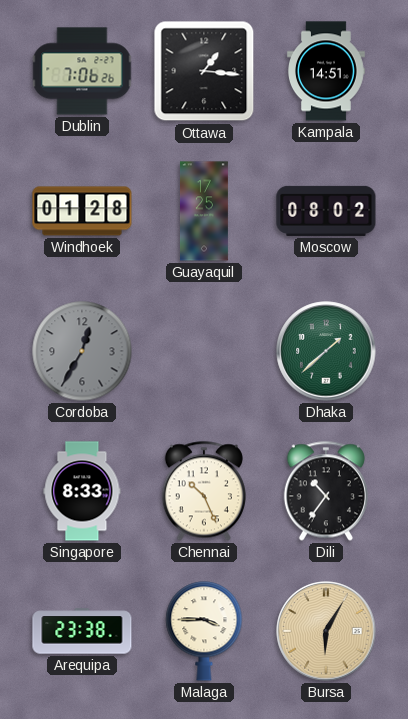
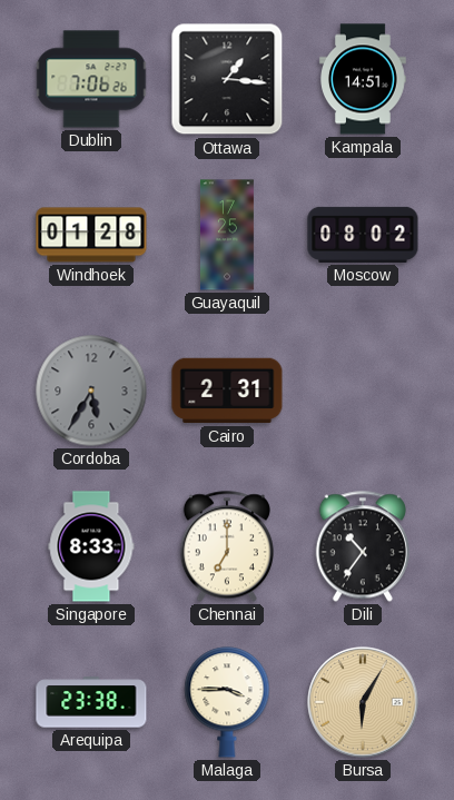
Cordoba: 12:35 -> 5:35 (91, 391)
Cairo: none -> 2:31 (227, 391)
Dhaka: 1:38 -> none (326, 351)
Chennai: 10:26 -> 7:00 (227, 546)
